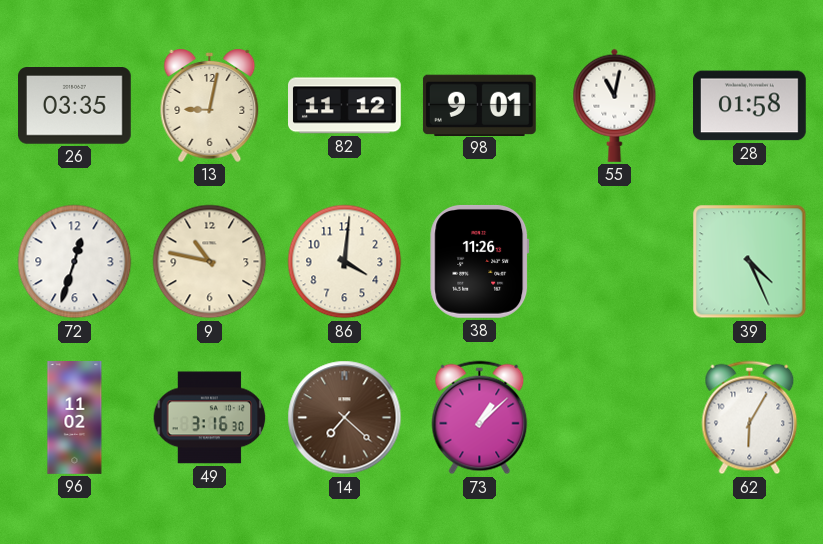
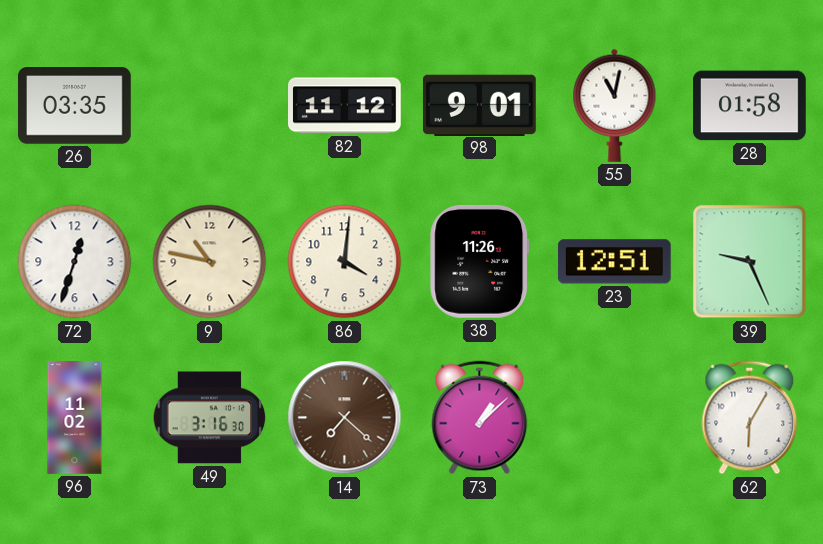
13: 9:02 -> none (210, 106)
23: none -> 12:51 (614, 262)
39: 4:26 -> 9:26 (750, 262)
